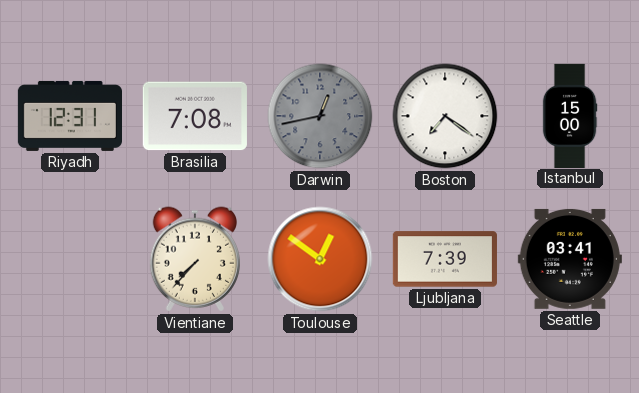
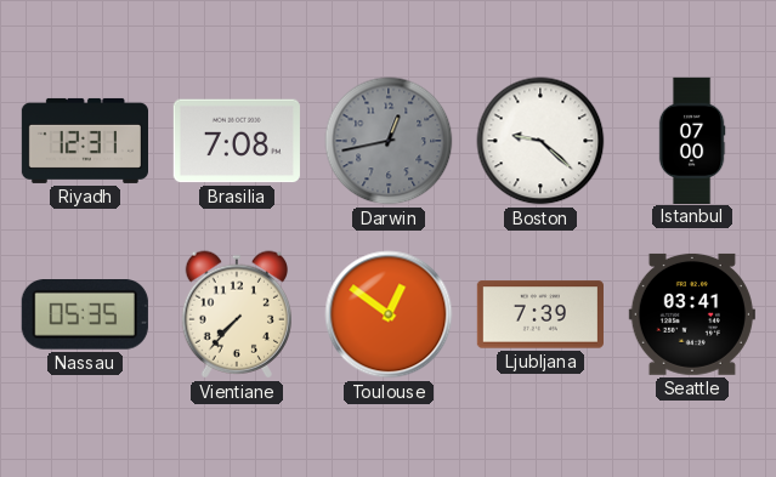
Boston: 7:21 -> 9:22 (540, 141)
Istanbul: 15:00 -> 07:00 (692, 140)
Nassau: none -> 05:35 (85, 316)
